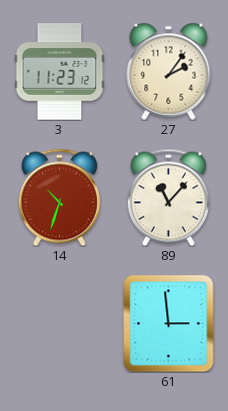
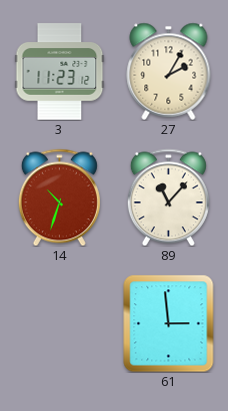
27: 2:06 -> 2:05 (169, 71)
